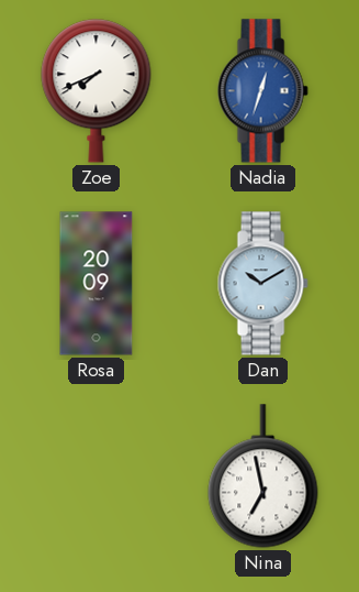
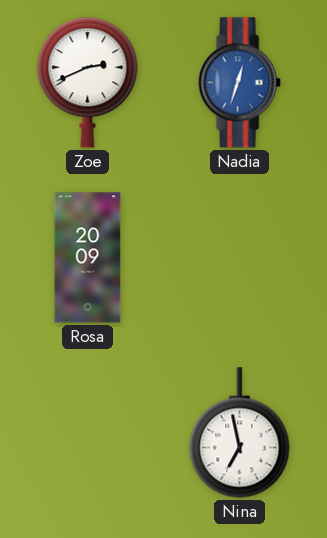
Zoe: 7:41 -> 2:41 (88, 83)
Dan: 10:10 -> none (262, 284)
